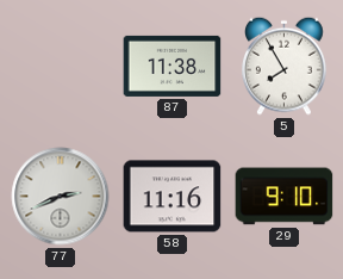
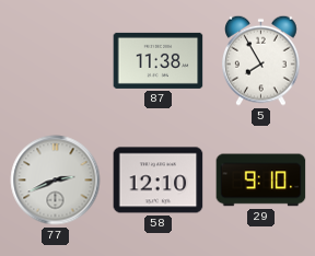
58: 11:16 -> 12:10 (159, 181)
